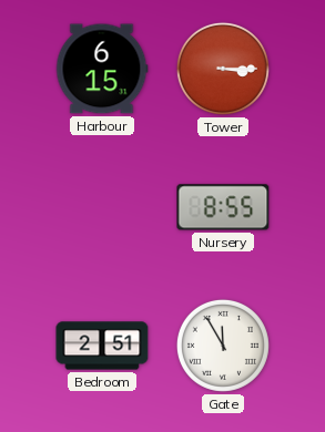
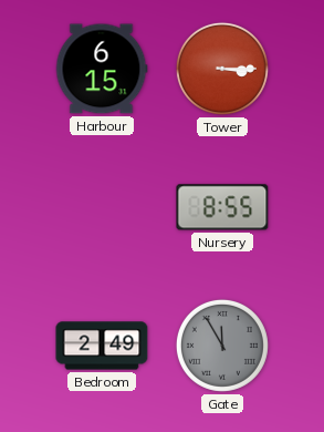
Bedroom: 2:51 -> 2:49 (102, 346)
Gate dial: white -> grey (222, 346)
